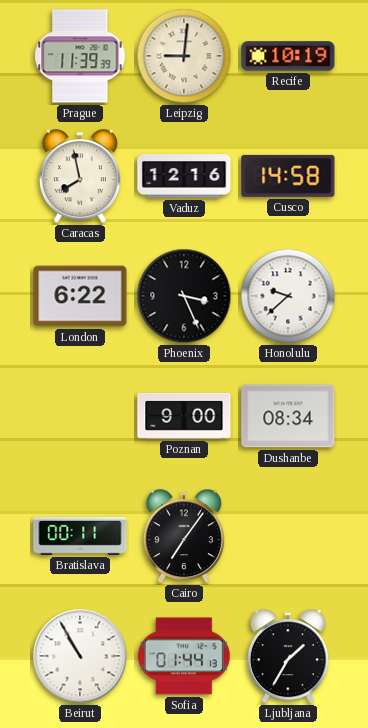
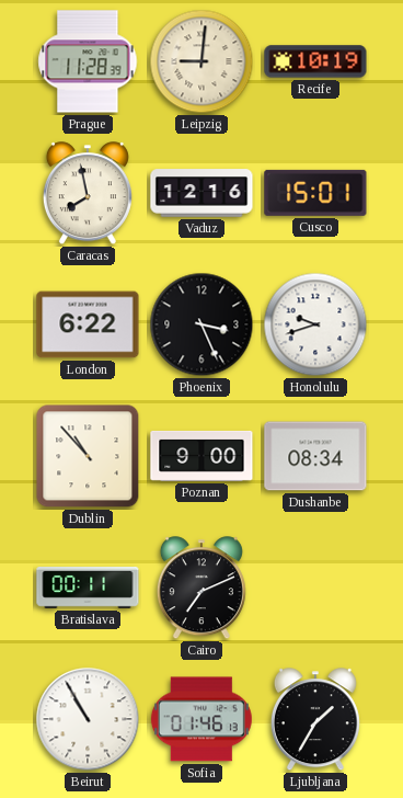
Prague: 11:39 -> 11:28 (88, 61)
Cusco: 14:58 -> 15:01 (315, 193)
Honolulu: 9:38 -> 9:42 (315, 324)
Dublin: none -> 10:53 (88, 456)
Cairo: 7:06 -> 7:11 (201, 589)
Sofia: 01:44 -> 01:46 (201, 719)
